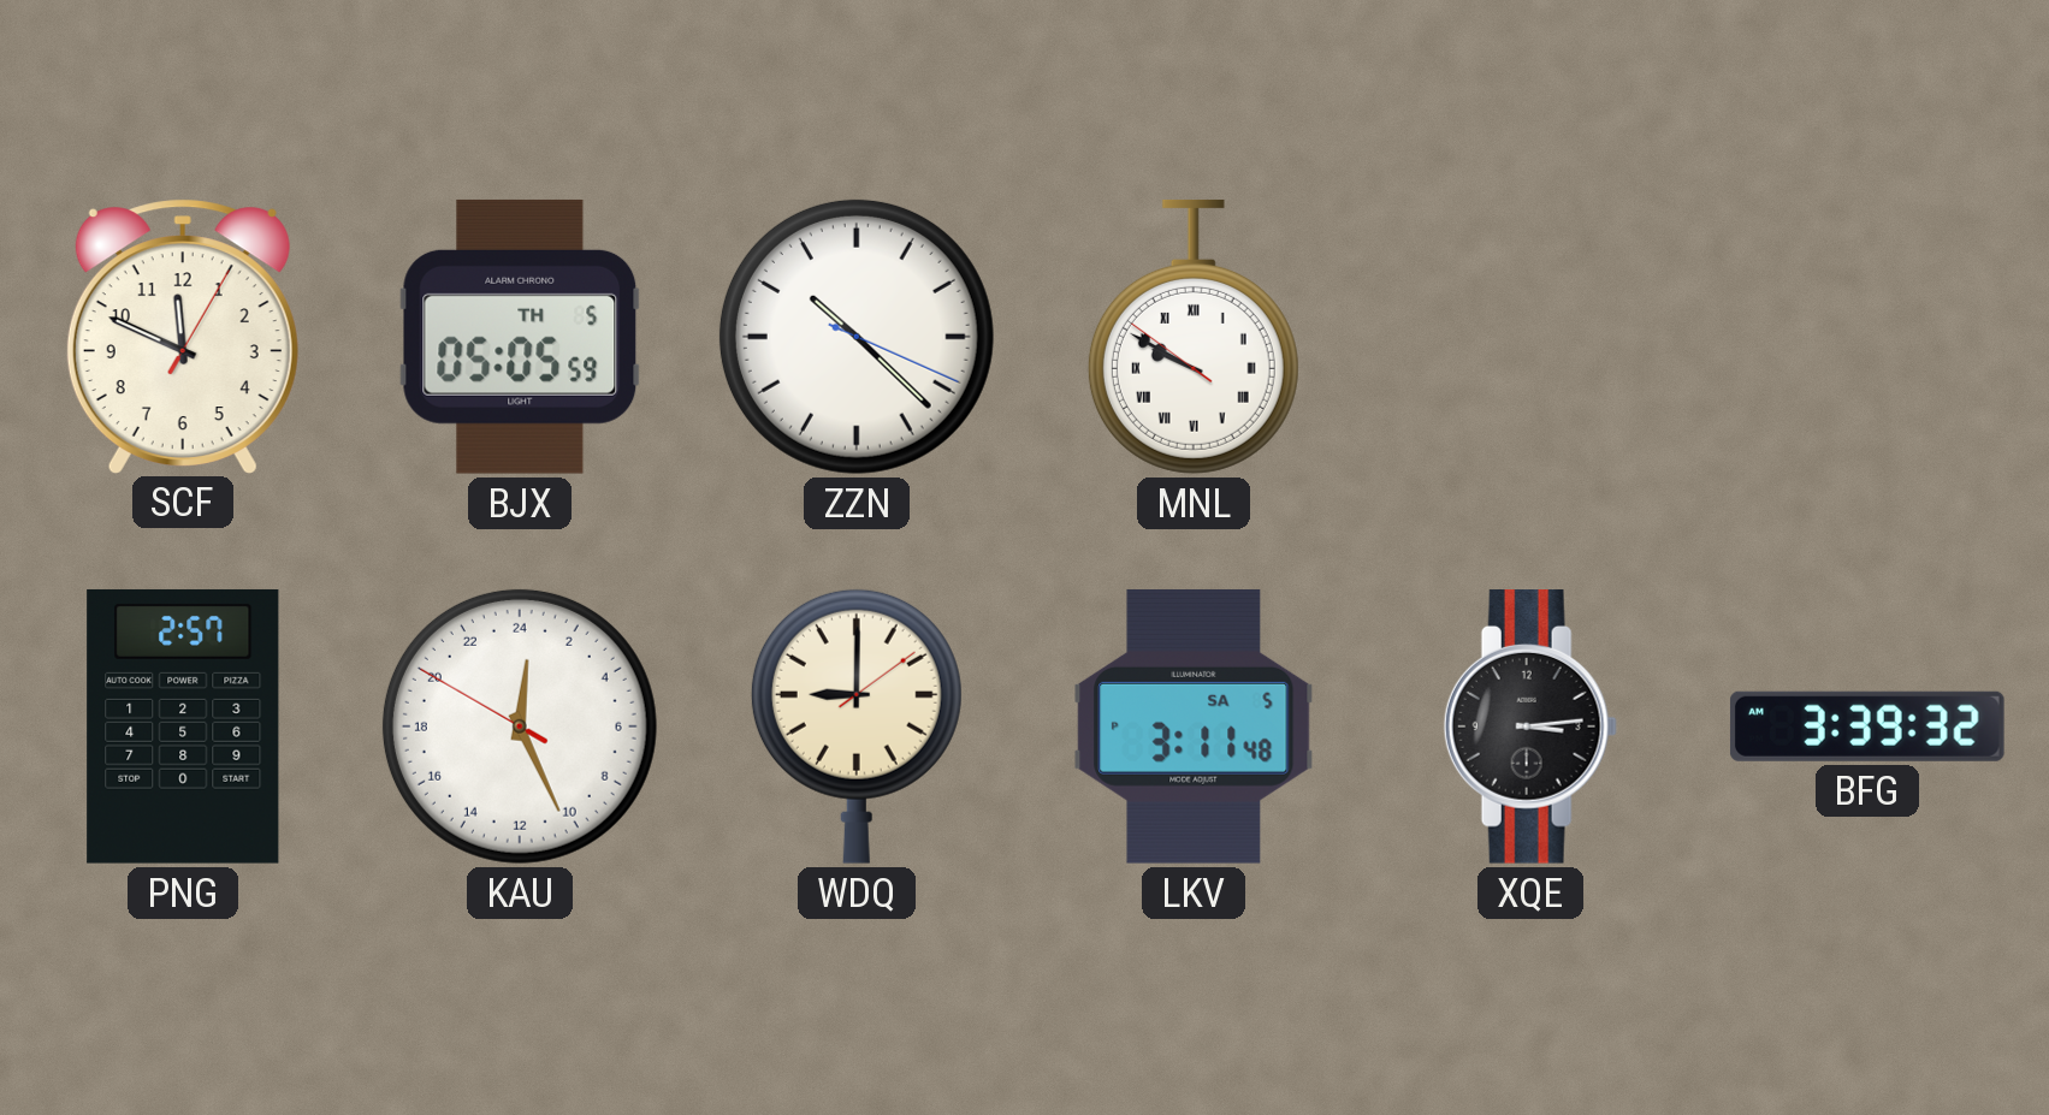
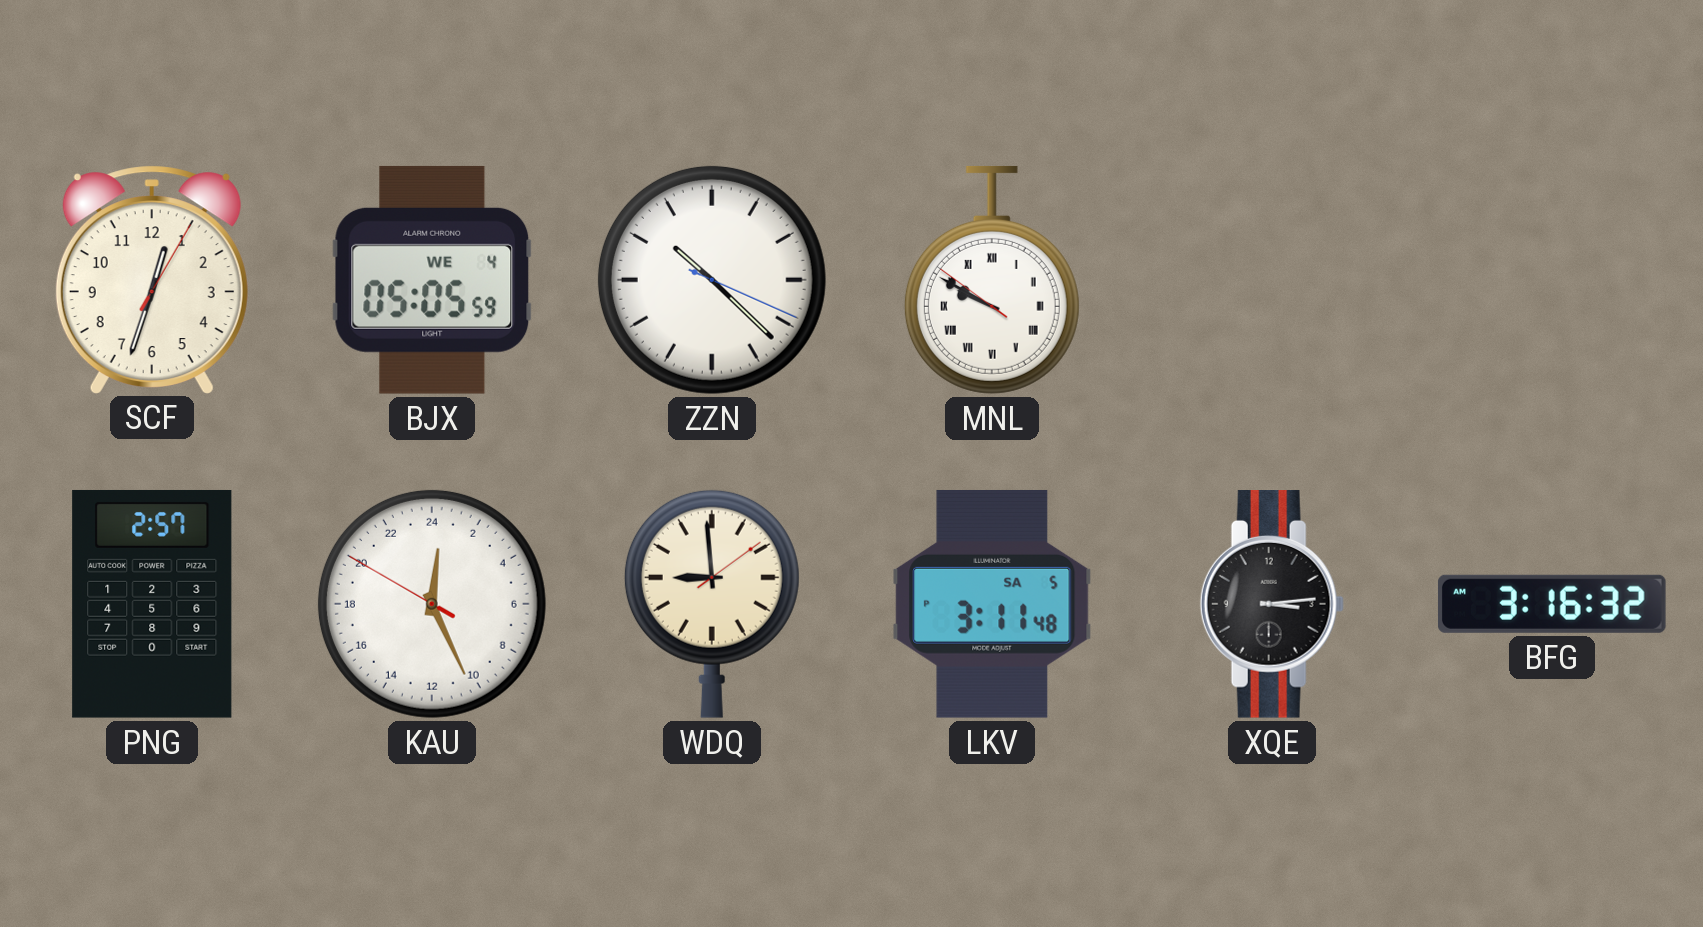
SCF: 11:49 -> 12:33 (152, 279)
BJX date: TH 5 -> WE 4 (432, 280)
WDQ: 9:00 -> 8:59 (712, 604)
BFG: 3:39 -> 3:16 (1552, 604)
